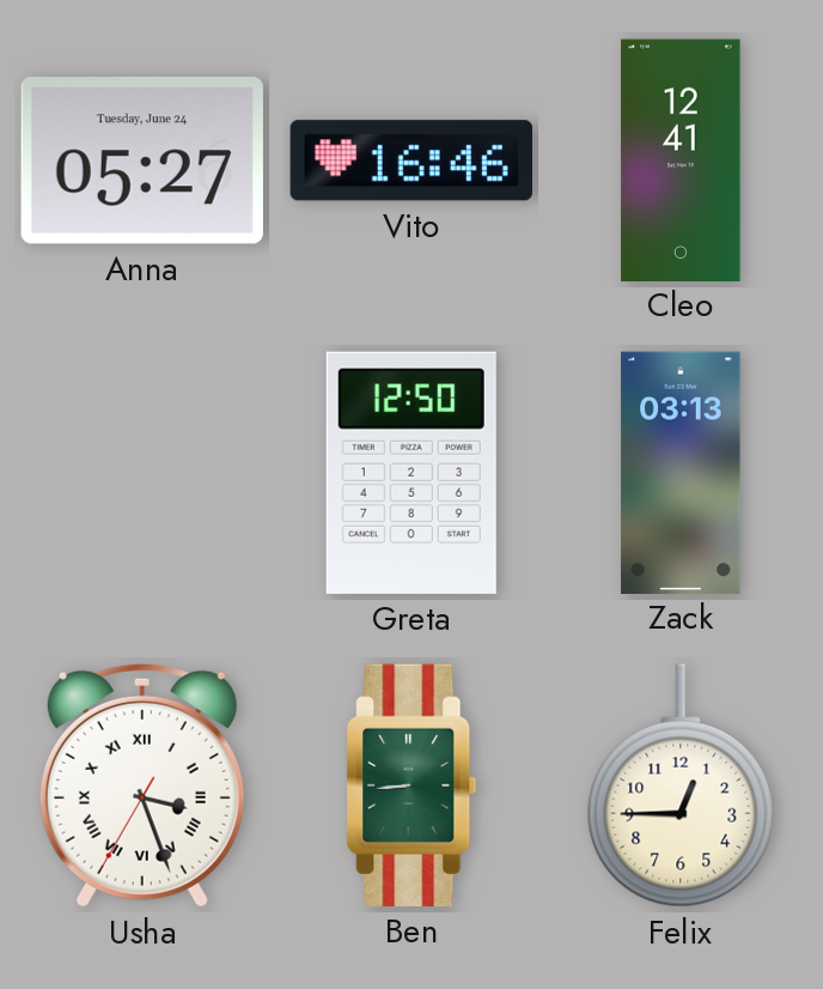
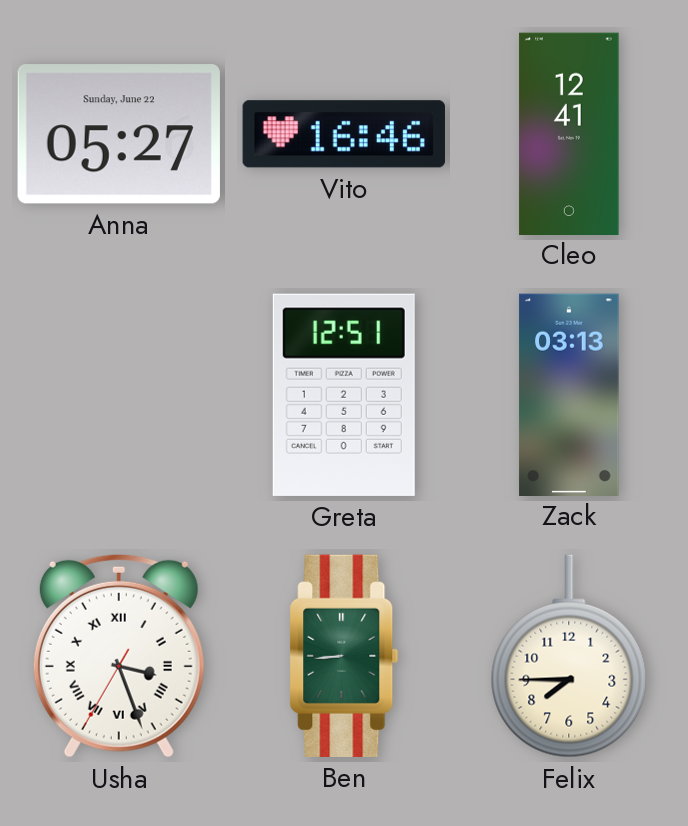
Anna date: Tuesday, June 24 -> Sunday, June 22 (119, 134)
Greta: 12:50 -> 12:51 (344, 395)
Felix: 12:45 -> 7:45 (569, 656)
